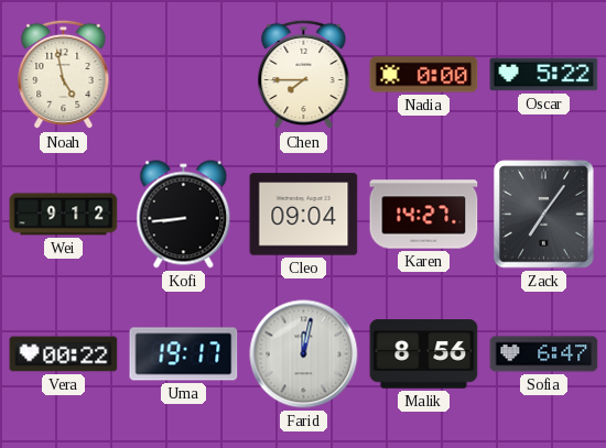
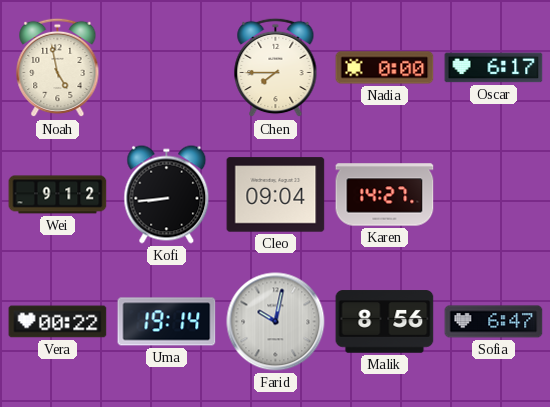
Oscar: 5:22 -> 6:17 (494, 68)
Zack: 7:06 -> none (544, 215)
Uma: 19:17 -> 19:14 (167, 322)
Farid: 12:02 -> 10:02 (276, 322)
